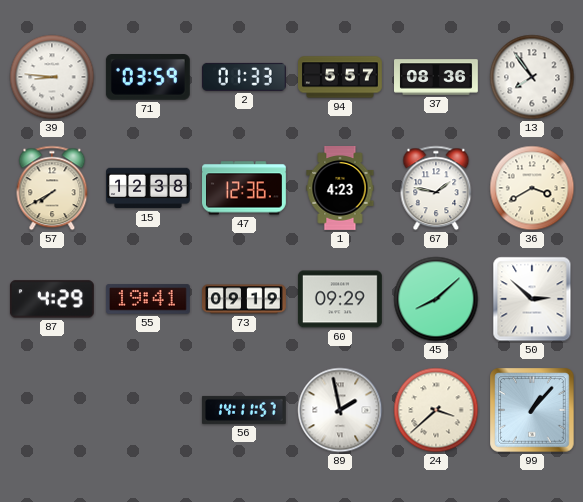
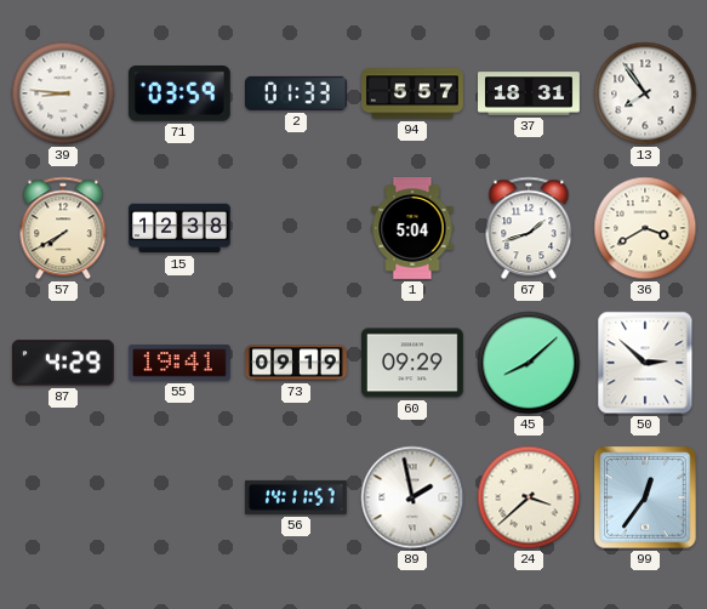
37: 08:36 -> 18:31 (530, 93)
47: 12:36 -> none (245, 188)
1: 4:23 -> 5:04 (412, 229)
67: 1:47 -> 1:42 (529, 228)
99: 1:07 -> 12:36 (645, 497)
